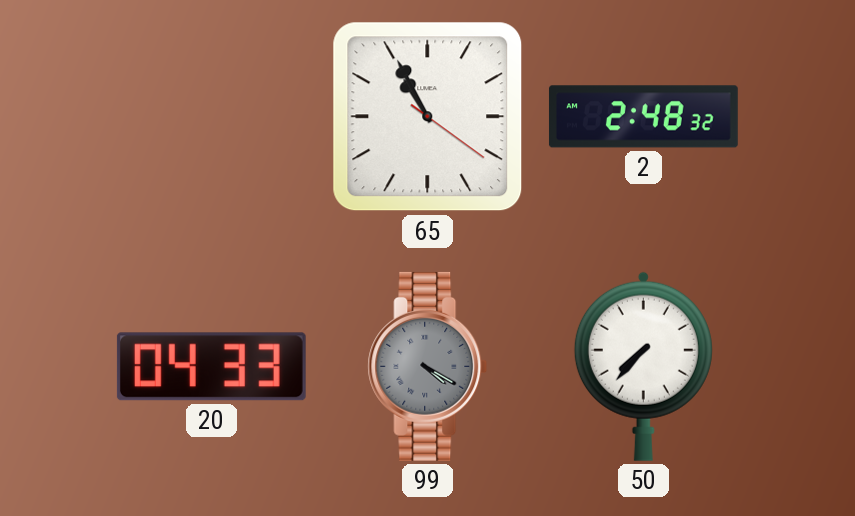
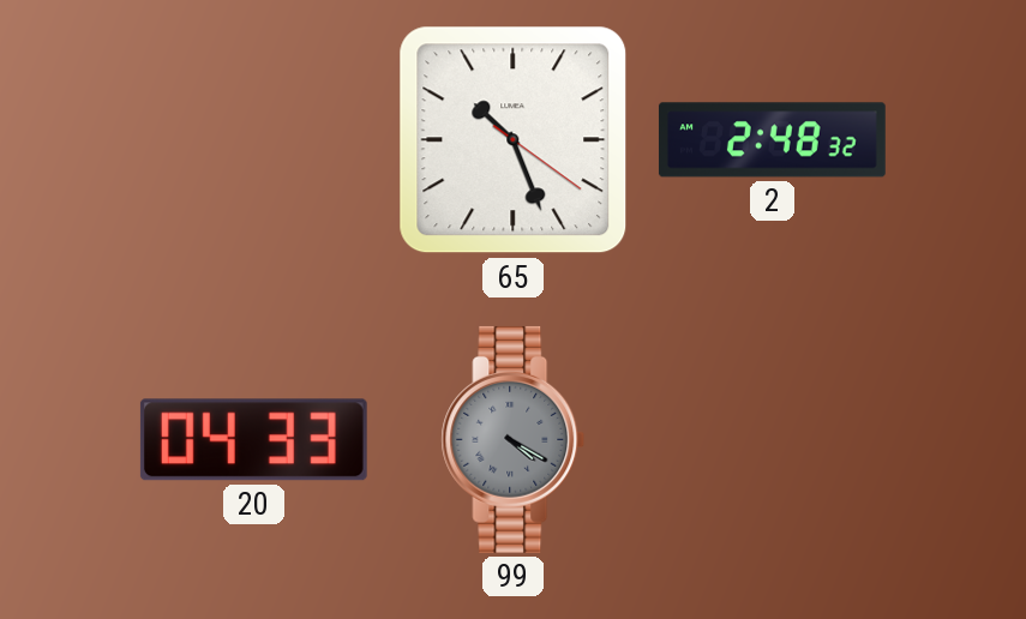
65: 10:55 -> 10:26 (514, 140)
50: 7:37 -> none (643, 366)
